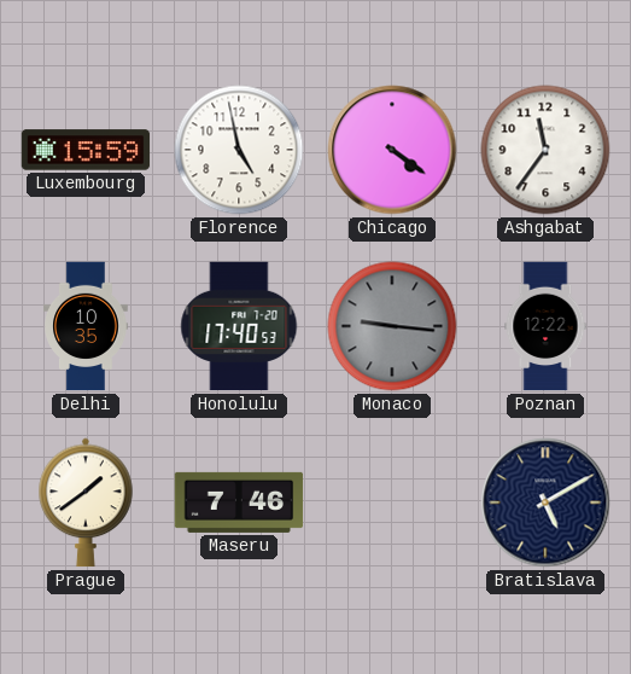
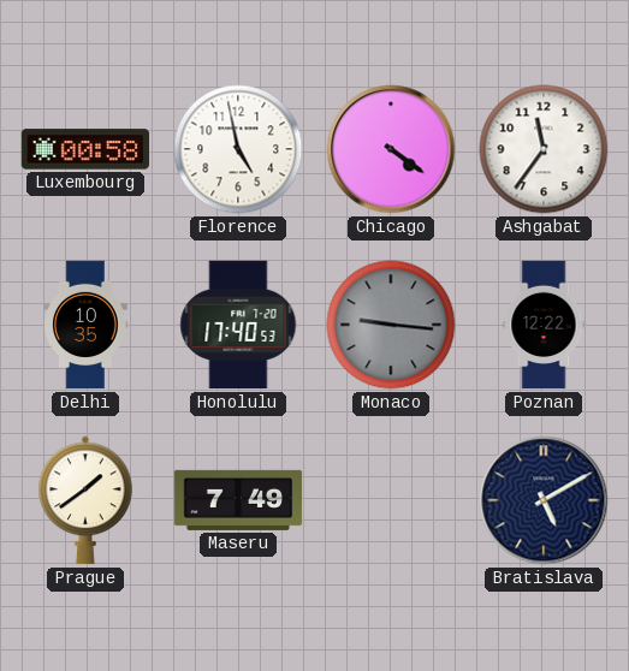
Luxembourg: 15:59 -> 00:58 (85, 149)
Maseru: 7:46 -> 7:49 (238, 500)
